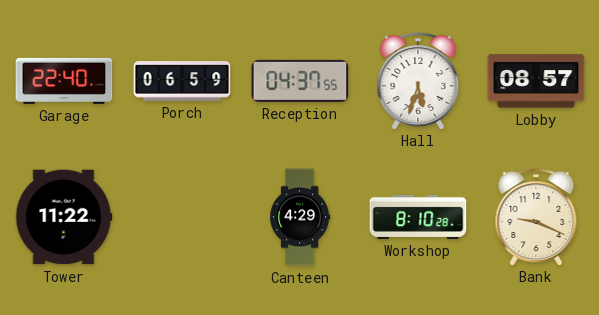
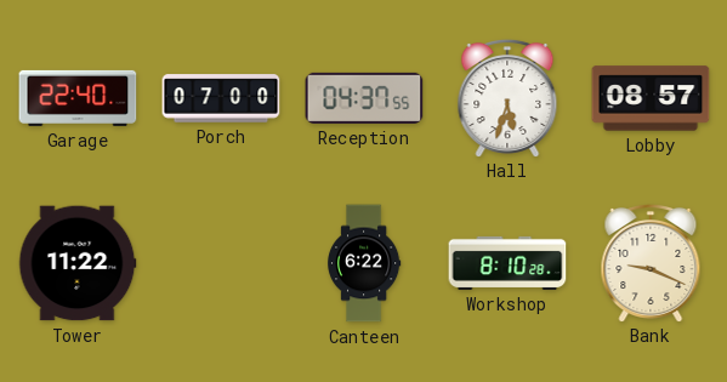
Porch: 06:59 -> 07:00 (221, 98)
Canteen: 4:29 -> 6:22 (365, 263)
